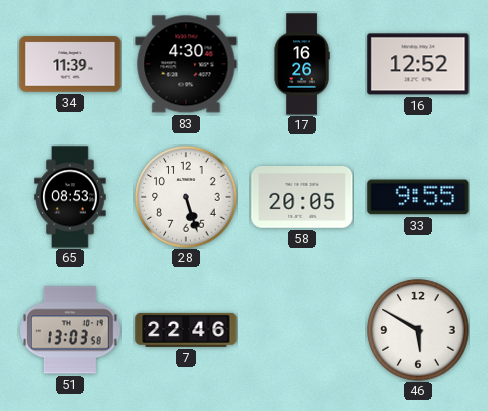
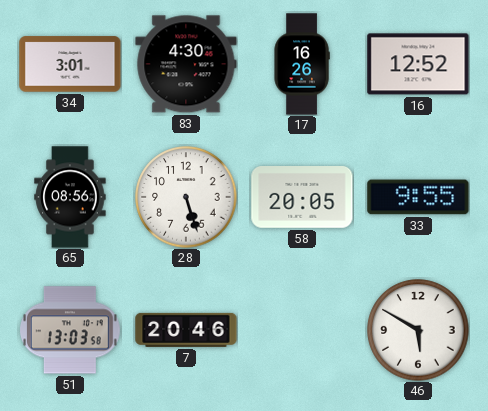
34: 11:39 -> 3:01 (70, 64)
65: 08:53 -> 08:56 (70, 197)
7: 22:46 -> 20:46 (186, 330)
